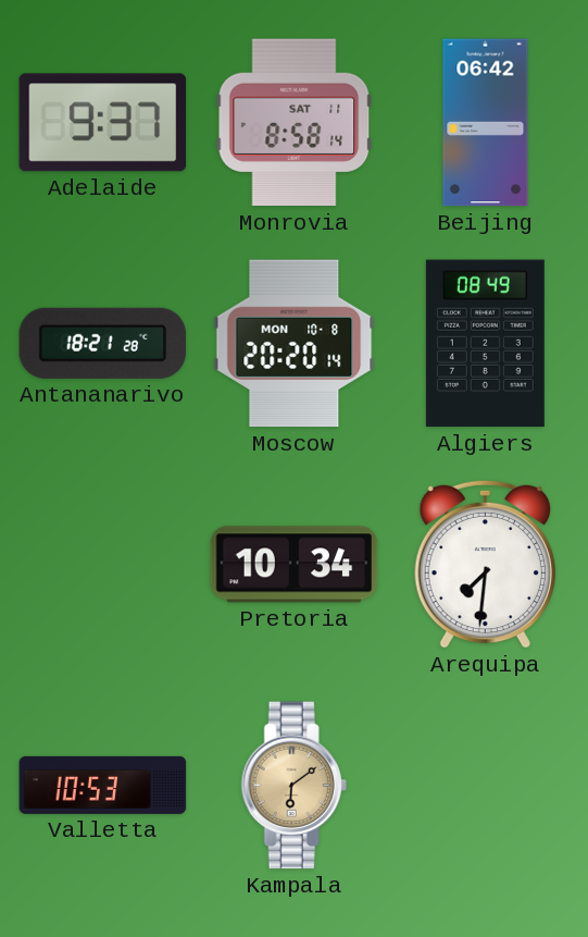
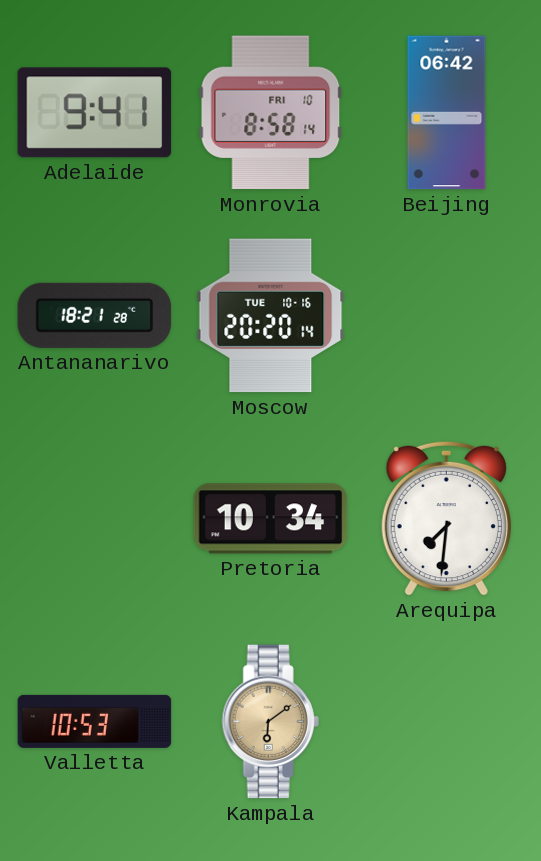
Adelaide: 9:37 -> 9:41 (95, 113)
Monrovia date: SAT 11 -> FRI 10 (271, 113)
Moscow date: MON 10-8 -> TUE 10-16 (271, 316)
Algiers: 08:49 -> none (485, 344)
